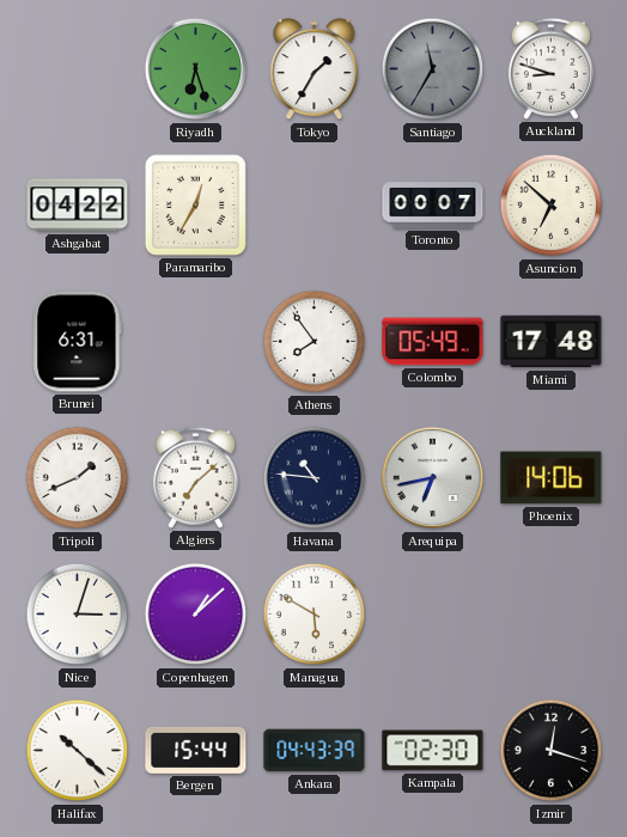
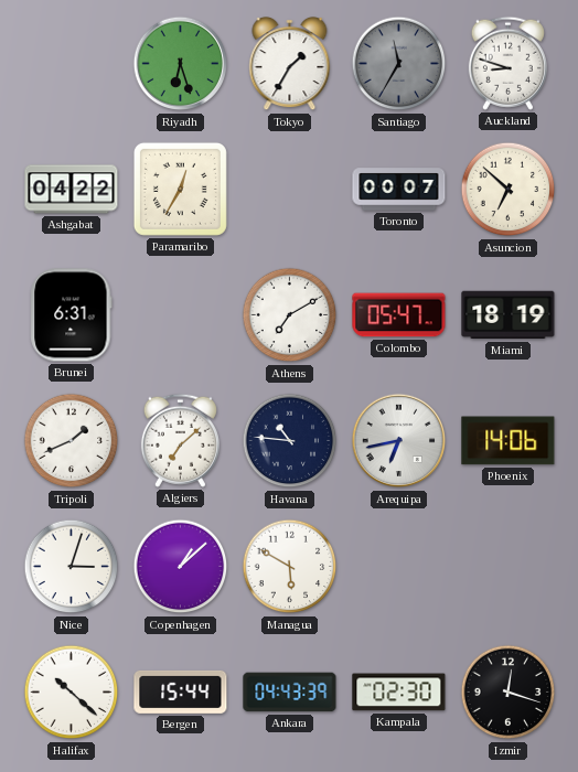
Athens: 7:54 -> 7:10 (290, 315)
Colombo: 05:49 -> 05:47 (399, 315)
Miami: 17:48 -> 18:19 (509, 315)
